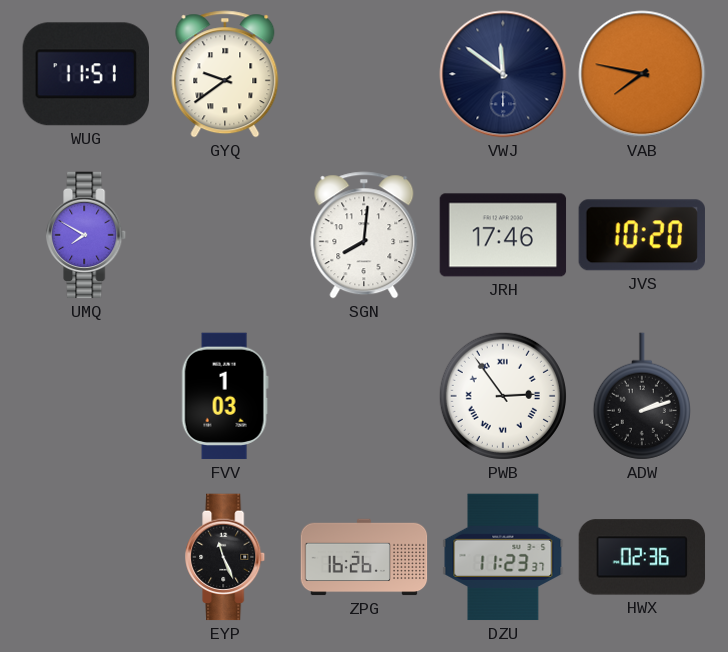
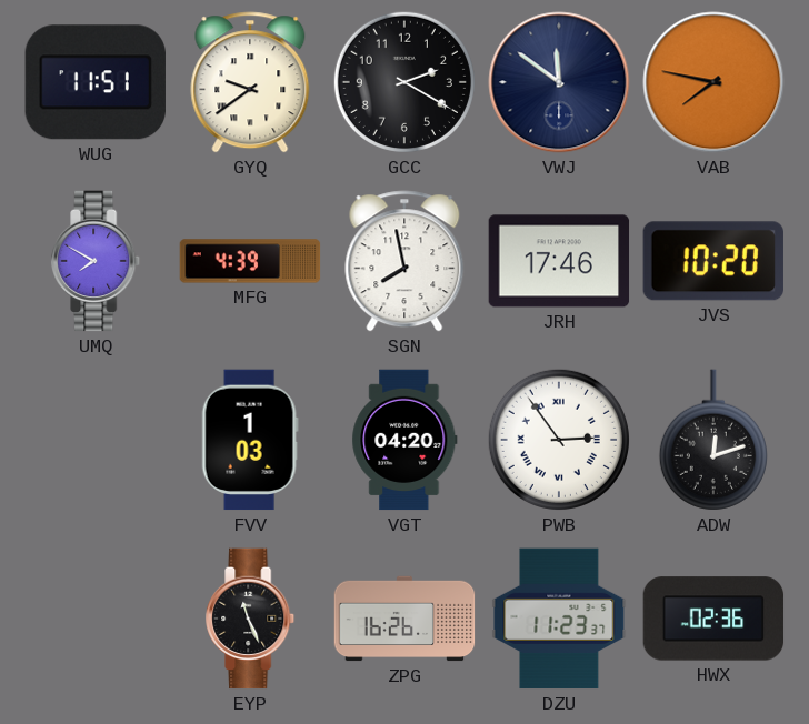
GCC: none -> 2:20 (404, 82)
MFG: none -> 4:39 (250, 261)
SGN: 8:01 -> 7:58 (404, 261)
VGT: none -> 04:20 (404, 440)
ADW: 2:12 -> 12:12 (713, 440)
